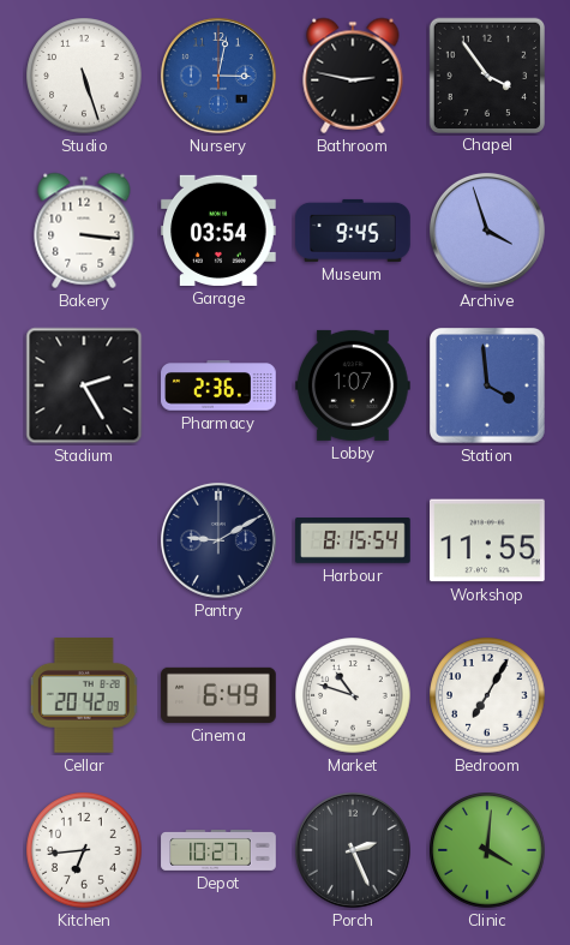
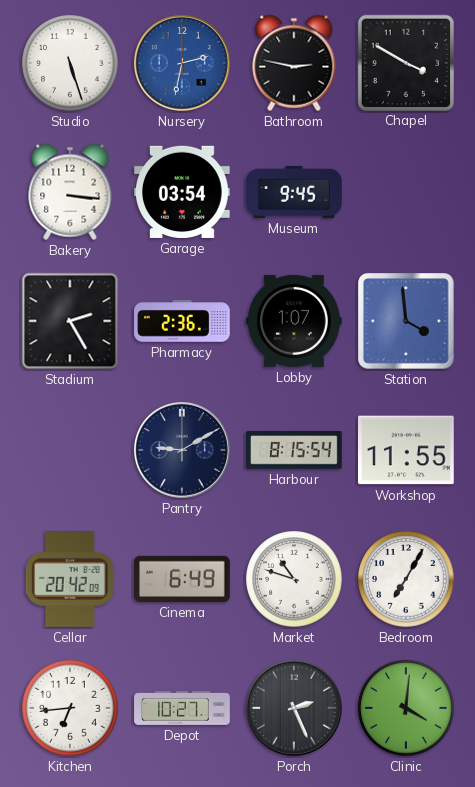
Nursery: 3:02 -> 2:32 (182, 63)
Chapel: 3:54 -> 3:50 (405, 62)
Archive: 3:57 -> none (487, 231)
